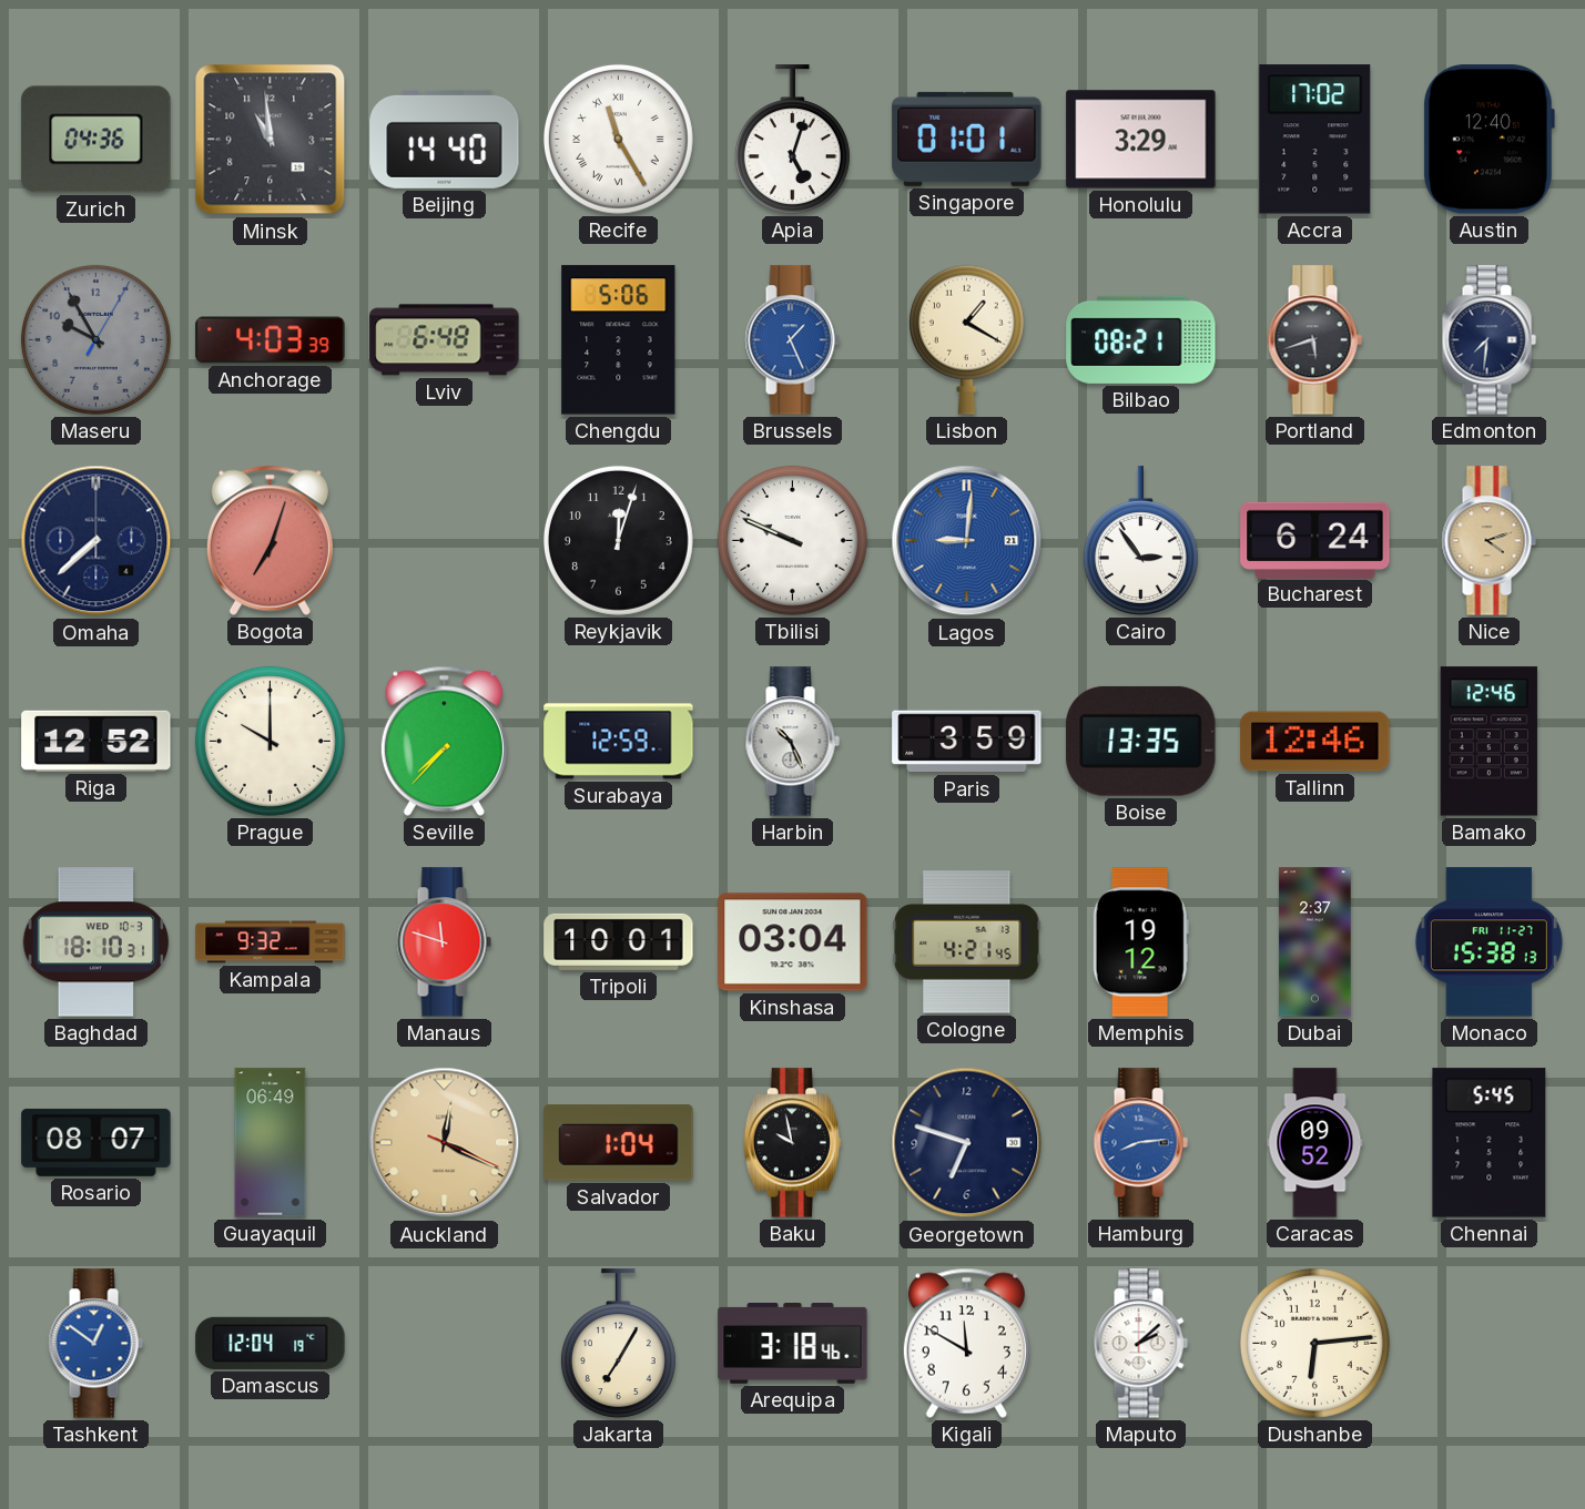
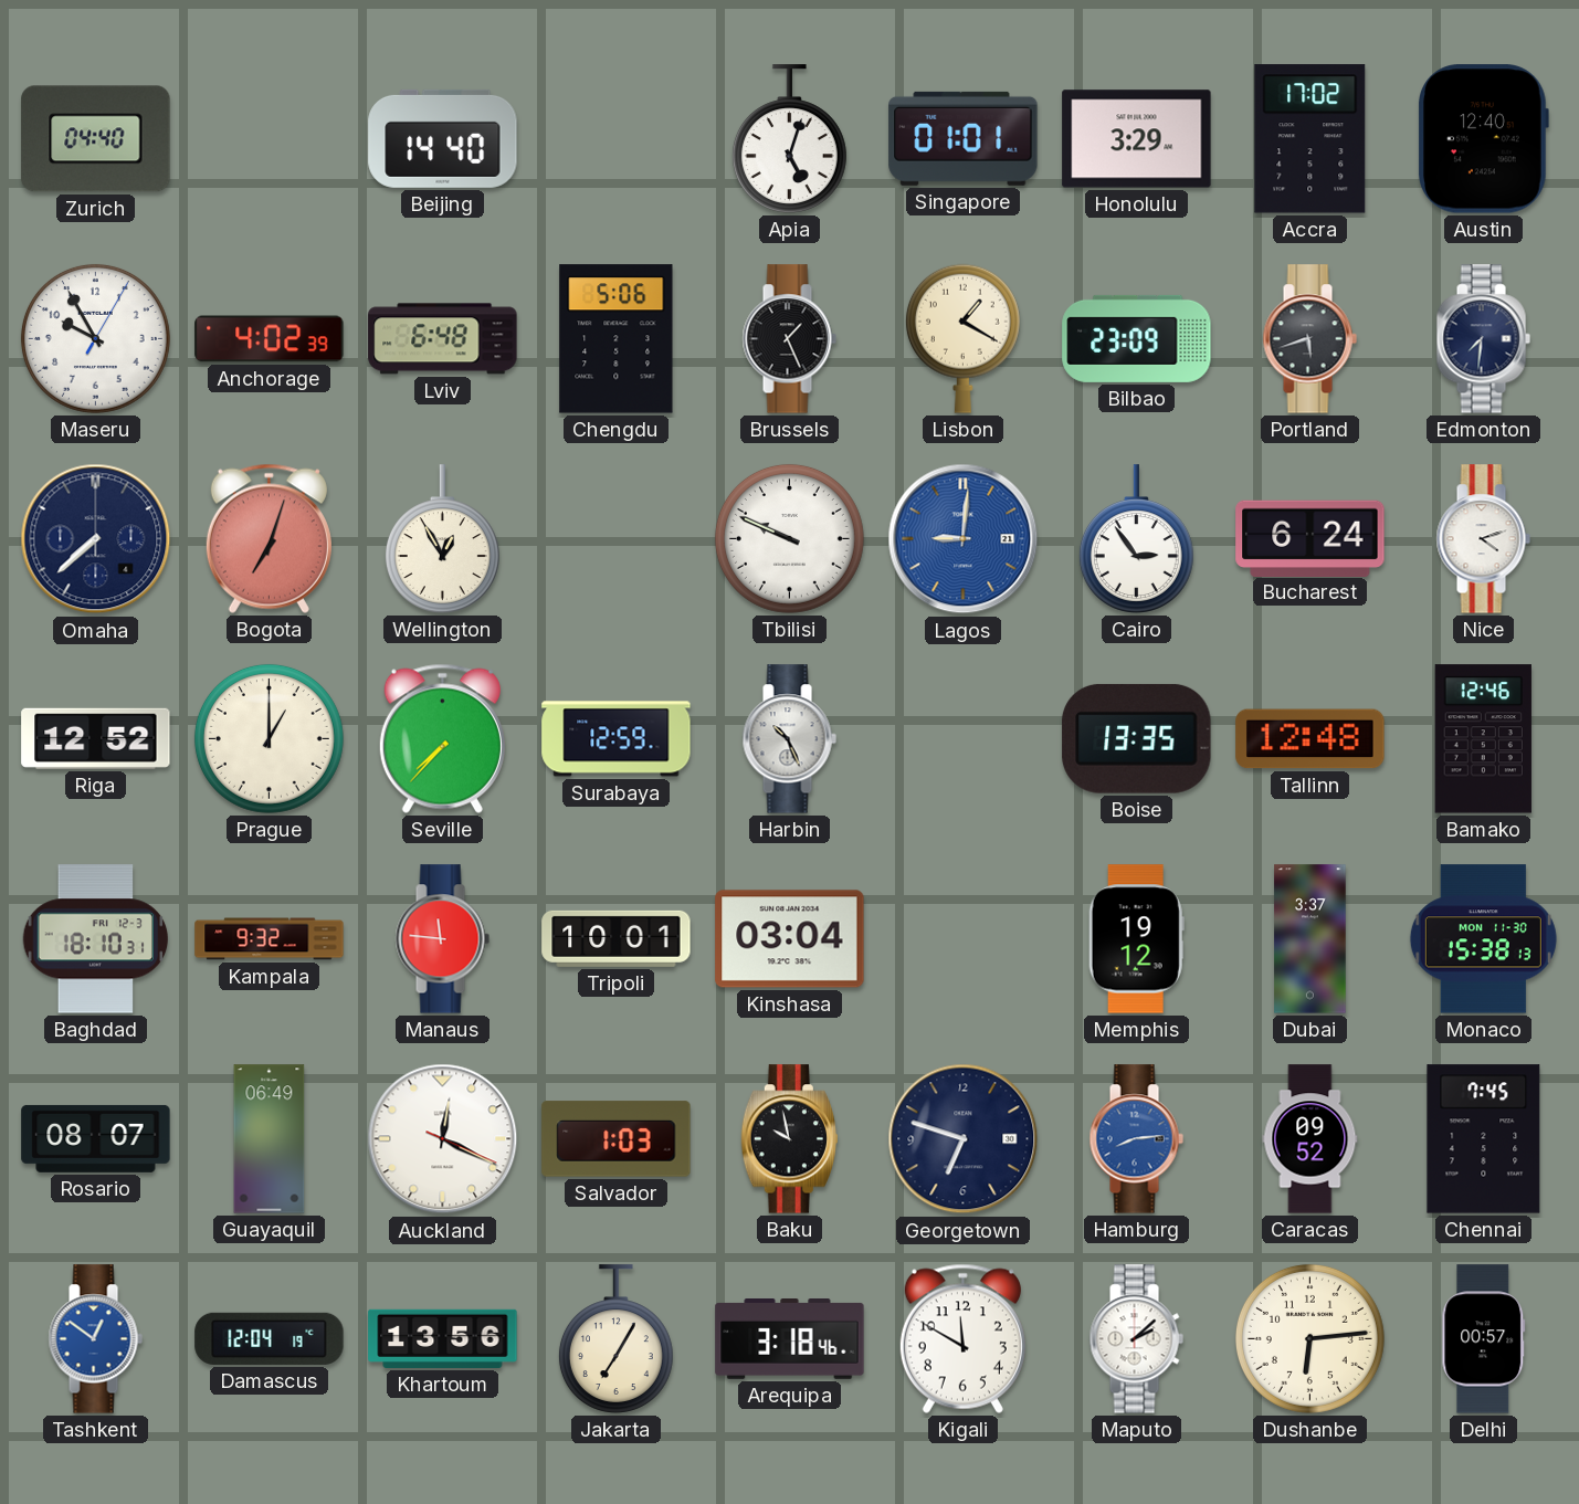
Zurich: 04:36 -> 04:40 (96, 139)
Minsk: 10:59 -> none (271, 140)
Recife: 11:25 -> none (618, 139)
Maseru dial: grey -> white (95, 338)
Anchorage: 4:03 -> 4:02 (270, 339)
Brussels dial: blue -> black (789, 339)
Bilbao: 08:21 -> 23:09 (1137, 338)
Wellington: none -> 12:55 (442, 539)
Reykjavik: 12:03 -> none (618, 540)
Nice dial: champagne -> white (1483, 539)
Prague: 10:00 -> 1:00 (269, 738)
Paris: 3:59 -> none (967, 742)
Tallinn: 12:46 -> 12:48 (1310, 739)
Baghdad date: WED 10-3 -> FRI 12-3 (96, 939)
Manaus: 11:48 -> 11:46 (442, 939)
Cologne: 4:21 -> none (967, 942)
Dubai: 2:37 -> 3:37 (1310, 939)
Monaco date: FRI 11-27 -> MON 11-30 (1483, 939)
Auckland dial: champagne -> white (443, 1139)
Salvador: 1:04 -> 1:03 (617, 1139)
Chennai: 5:45 -> 7:45 (1484, 1139)
Khartoum: none -> 13:56 (443, 1338)
Delhi: none -> 00:57 (1484, 1339)
